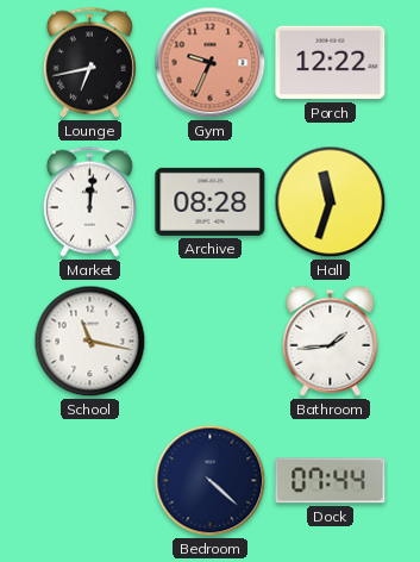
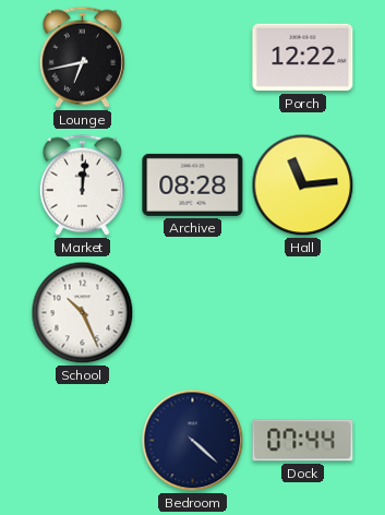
Gym: 9:34 -> none (211, 63)
Hall: 11:33 -> 11:14 (303, 185)
School: 11:17 -> 10:26 (83, 313)
Bathroom: 1:44 -> none (331, 341)
